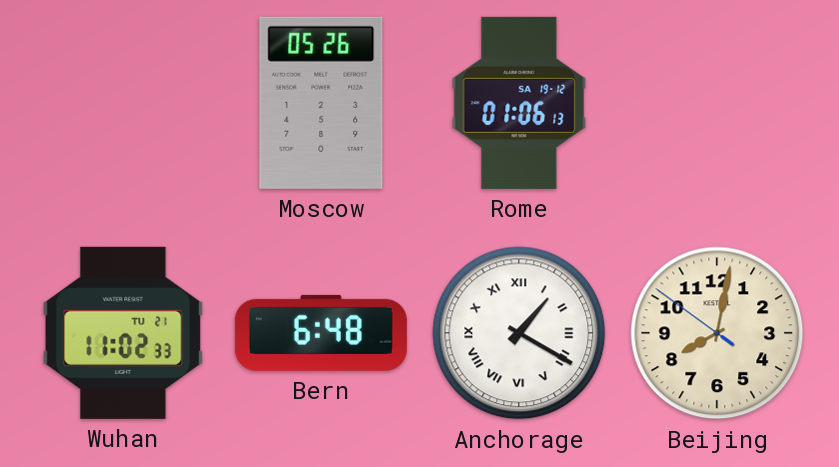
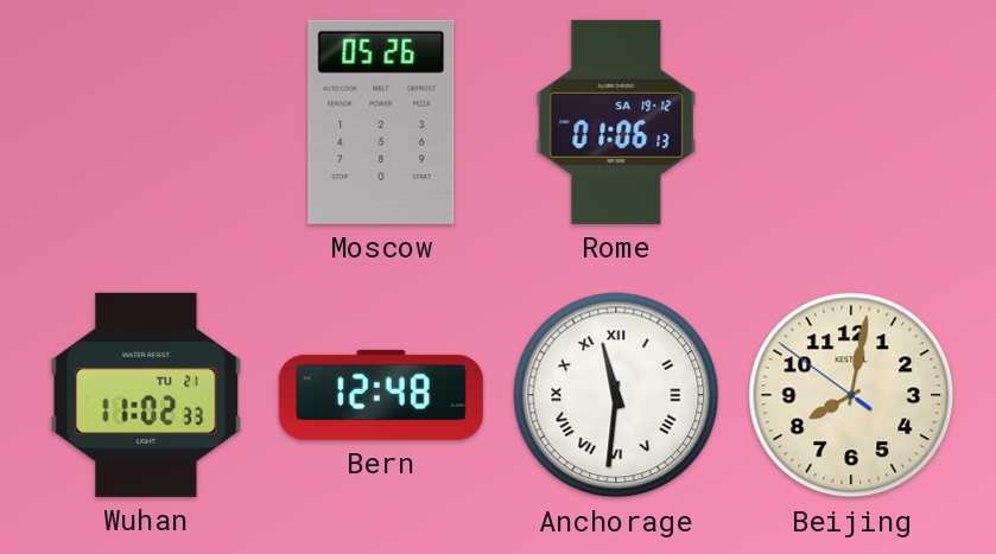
Bern: 6:48 -> 12:48 (381, 395)
Anchorage: 1:20 -> 11:31 (616, 395)
